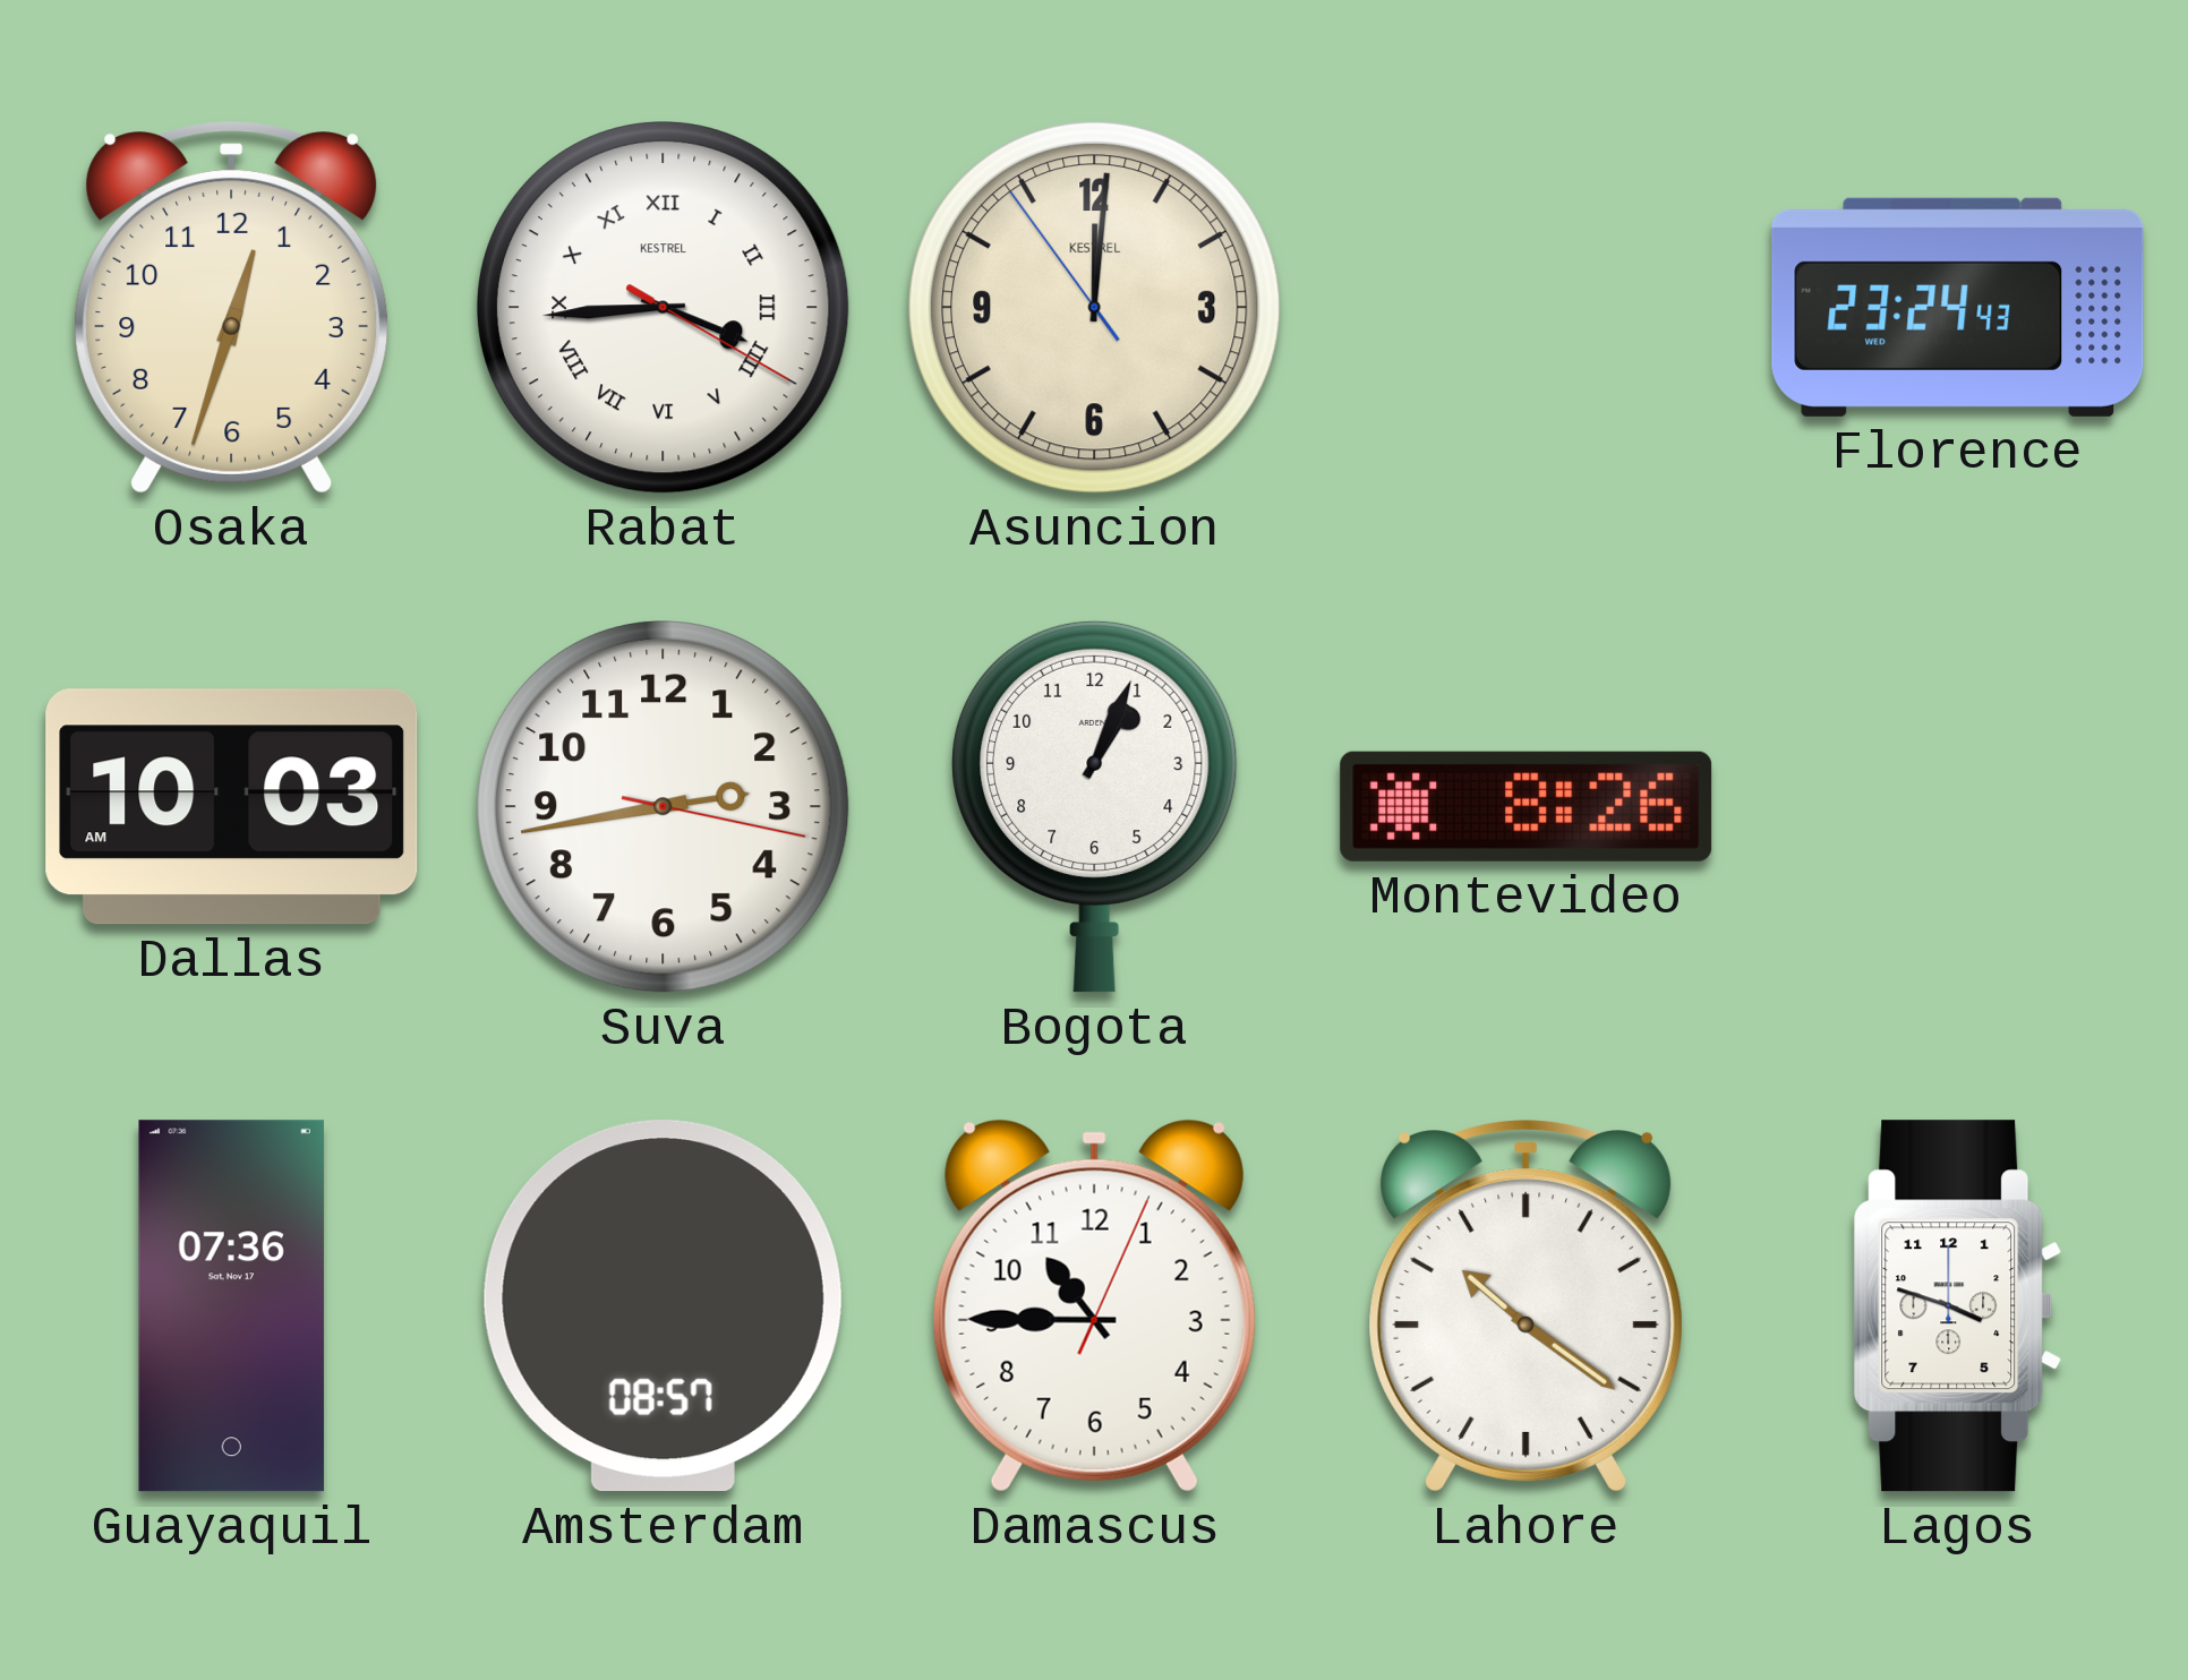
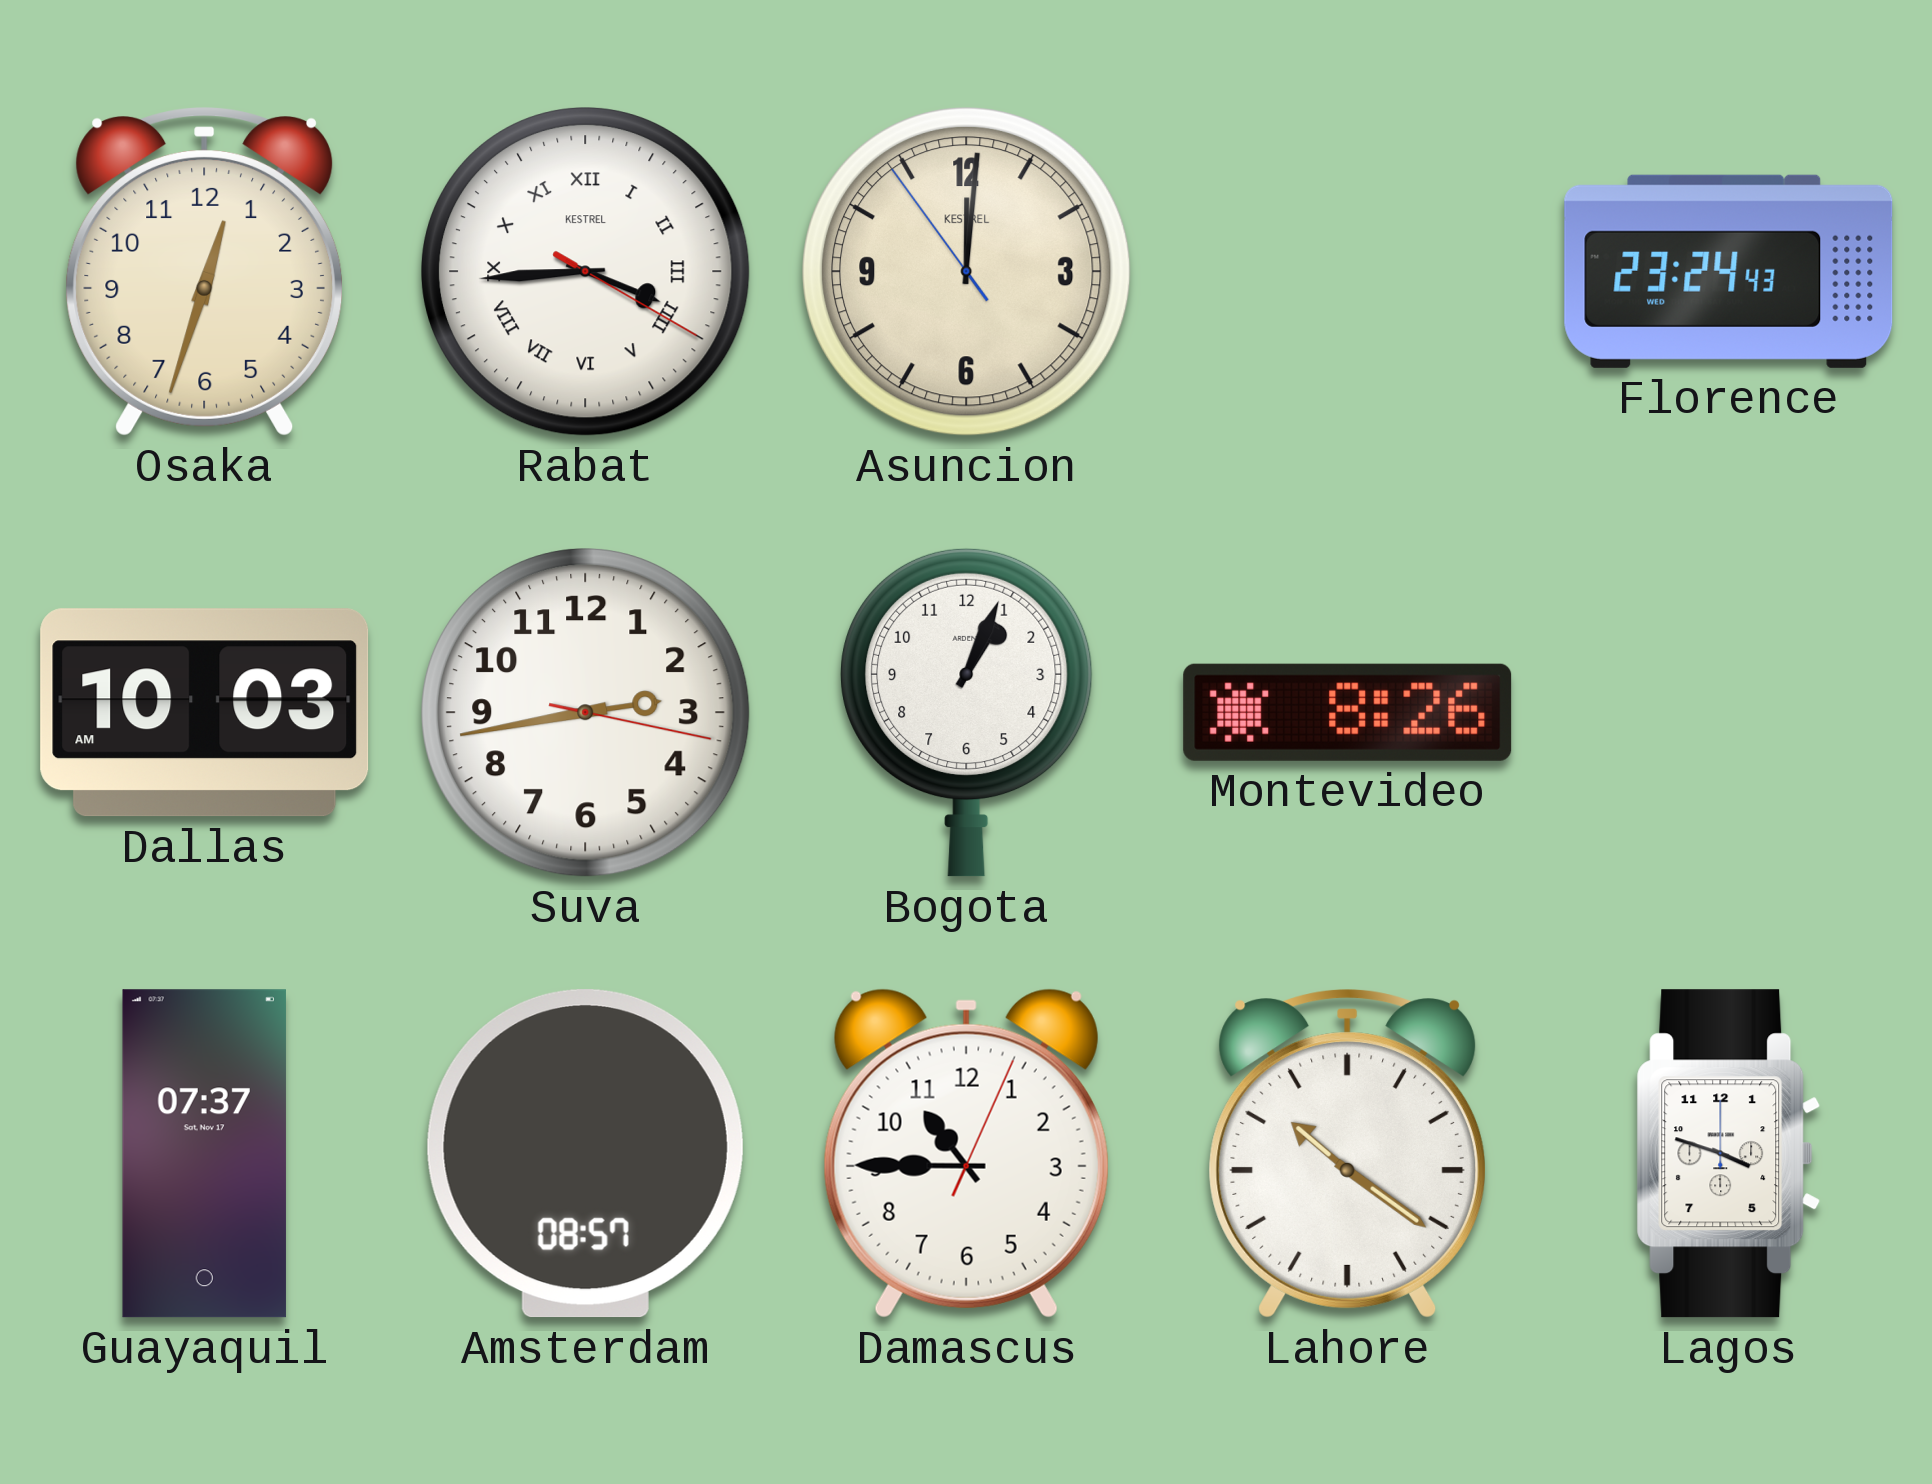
Guayaquil: 07:36 -> 07:37 (204, 1154)
